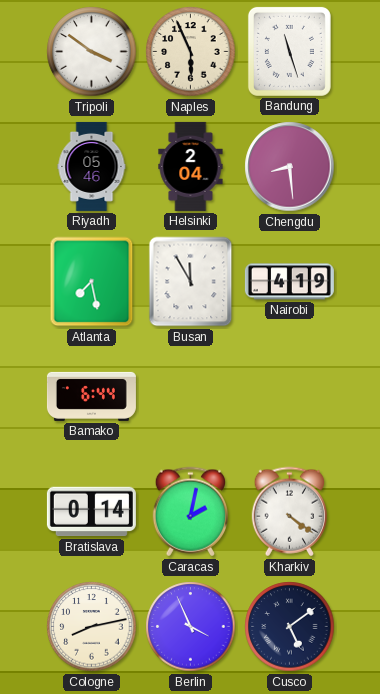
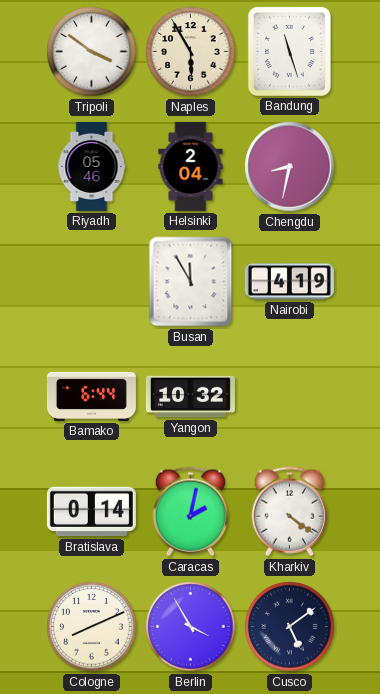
Naples: 5:56 -> 5:55 (191, 52)
Chengdu: 8:29 -> 8:32 (290, 167)
Atlanta: 7:28 -> none (92, 282)
Yangon: none -> 10:32 (190, 397)
Cologne: 8:13 -> 8:11 (92, 627)
Berlin: 3:56 -> 3:55 (191, 627)
